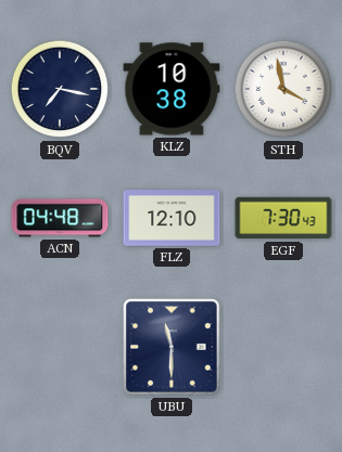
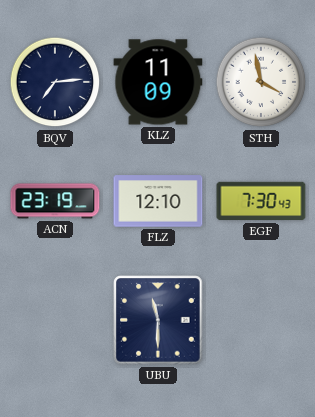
BQV: 7:17 -> 7:14 (55, 82)
KLZ: 10:38 -> 11:09 (158, 82)
ACN: 04:48 -> 23:19 (55, 201)
